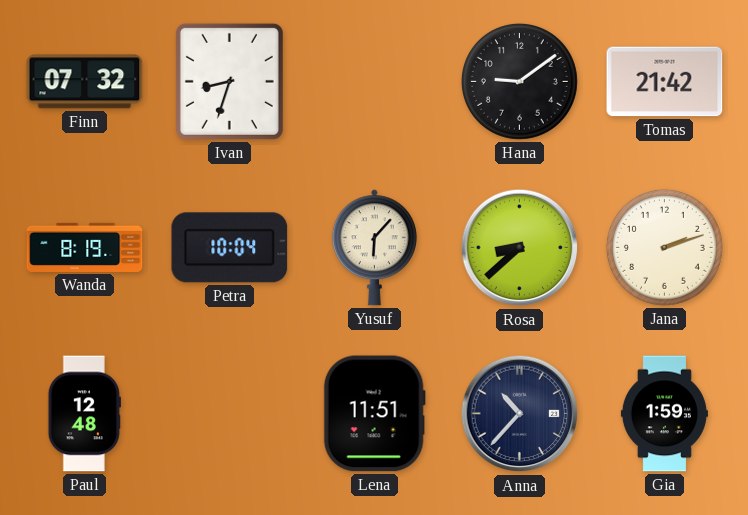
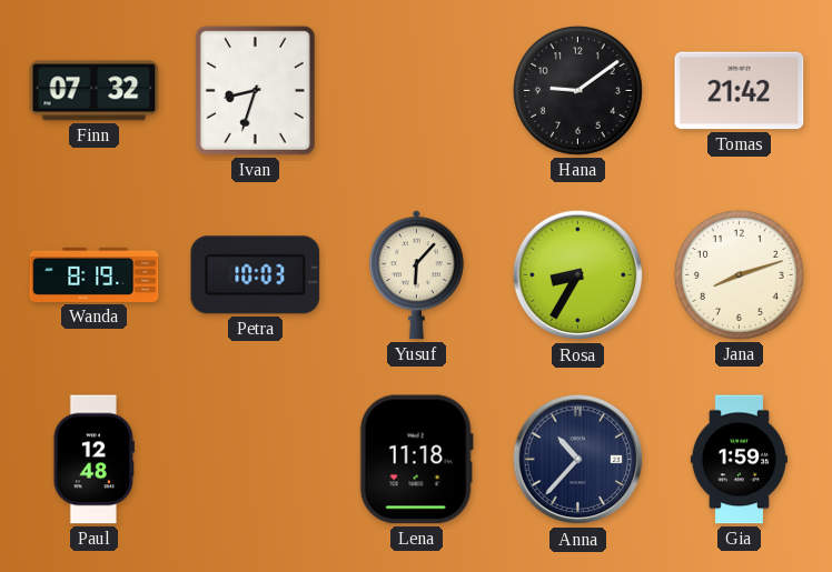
Petra: 10:04 -> 10:03 (256, 275)
Rosa: 8:38 -> 8:35 (578, 275)
Jana: 2:12 -> 8:12 (739, 274)
Lena: 11:51 -> 11:18 (416, 460)
